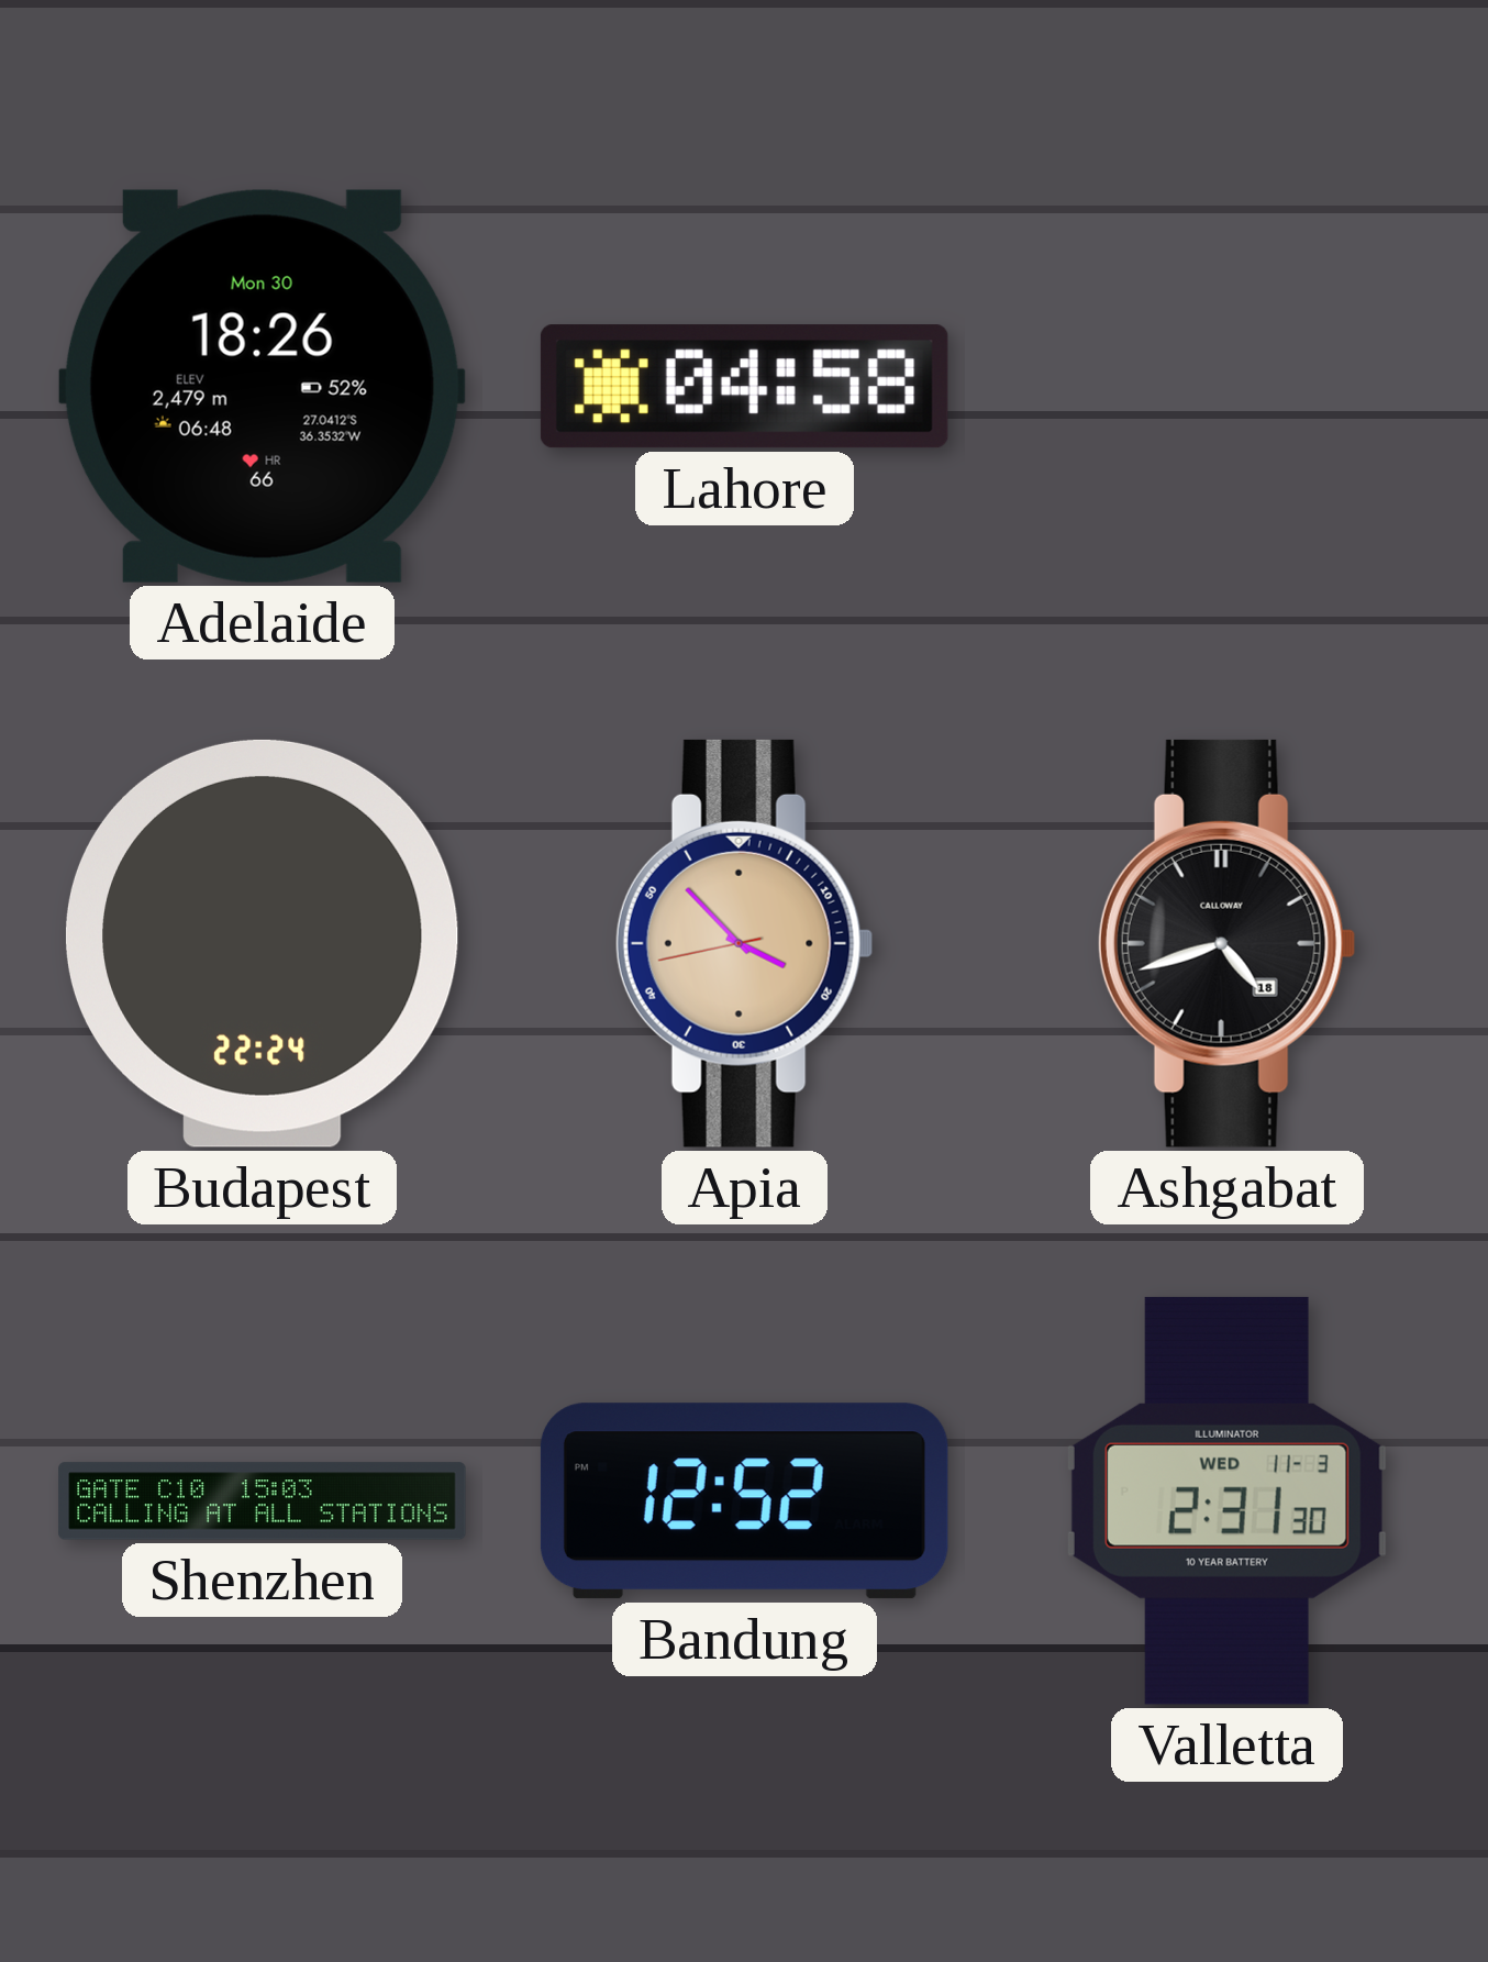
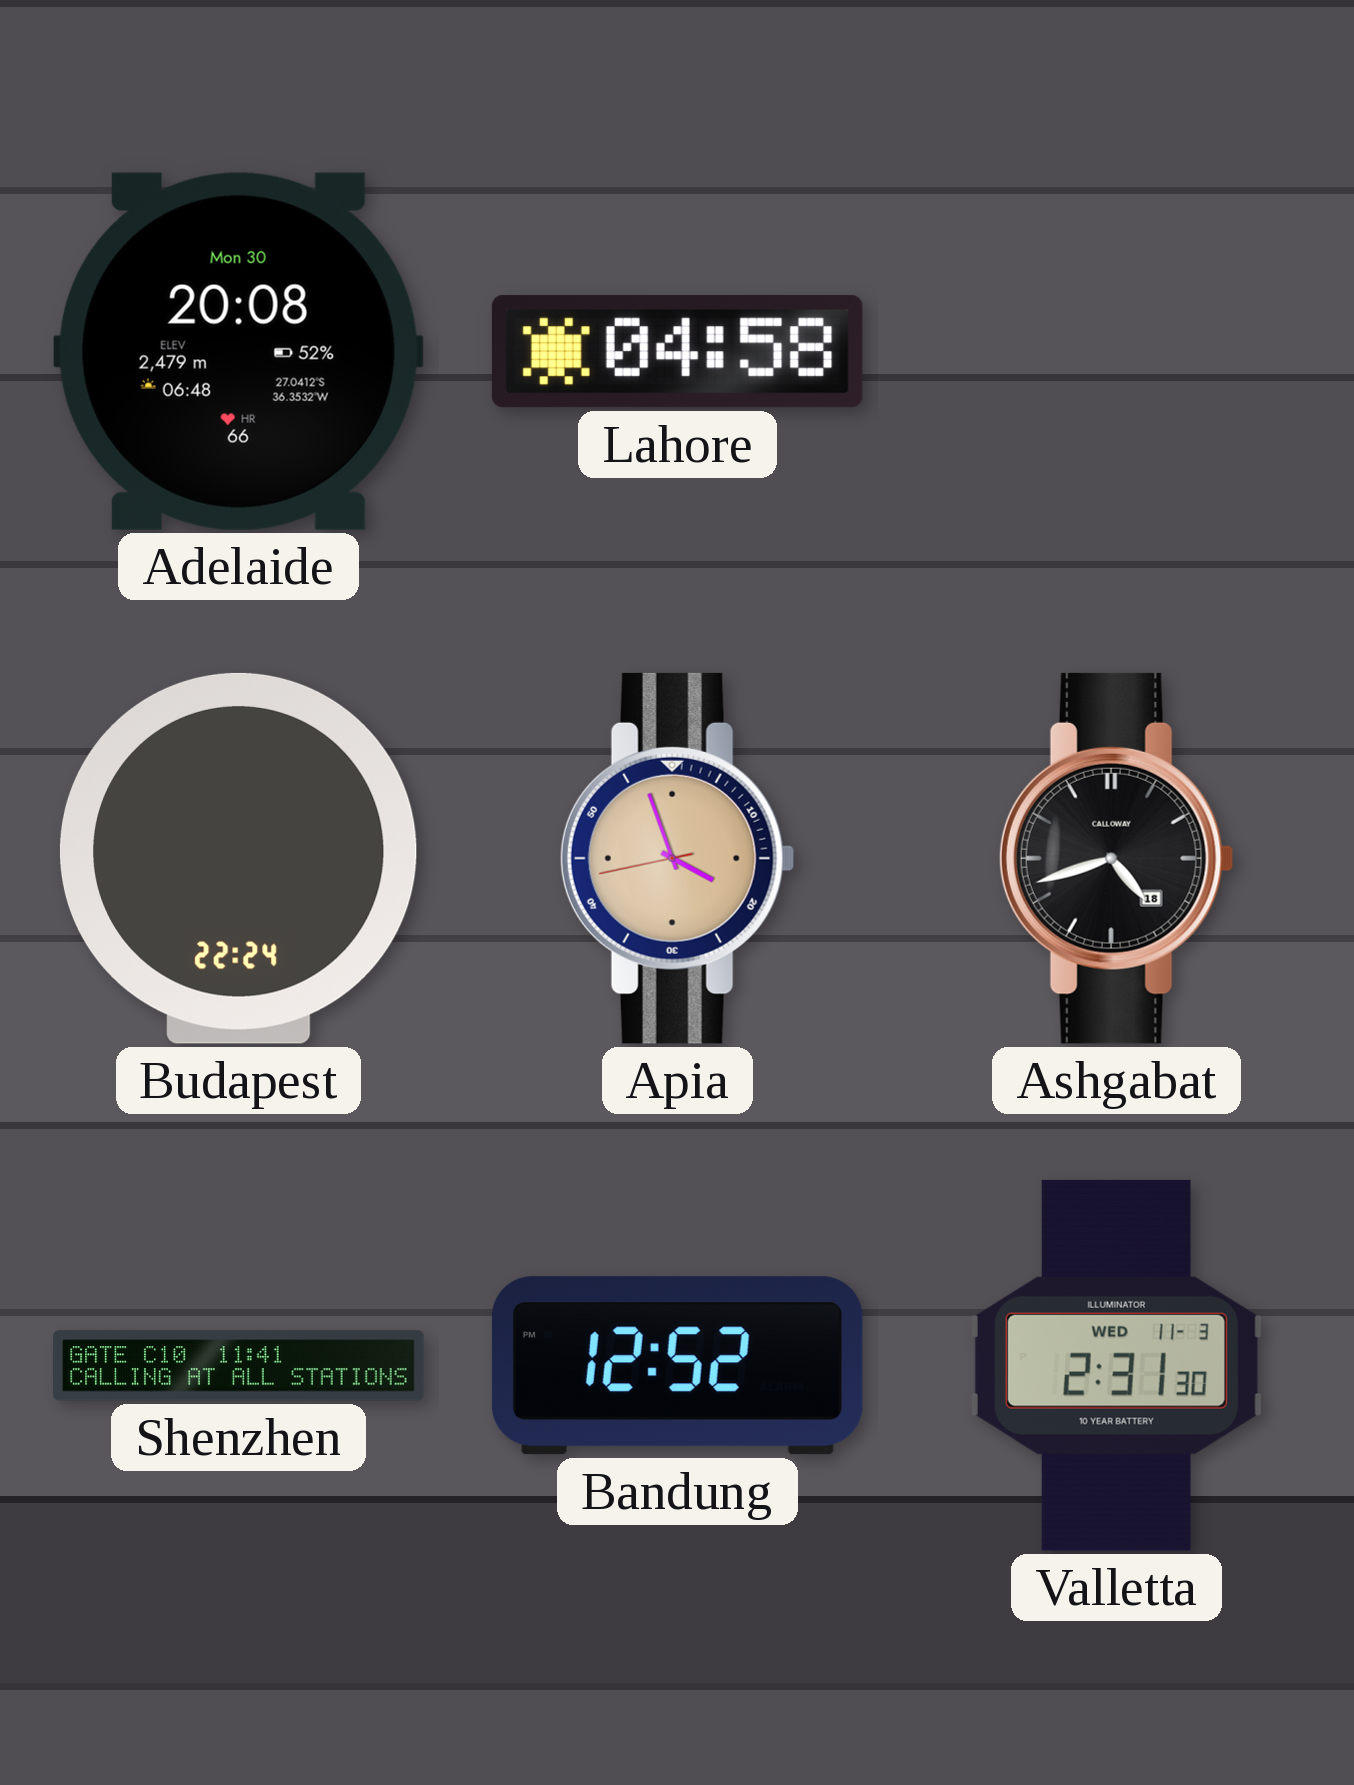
Adelaide: 18:26 -> 20:08 (238, 351)
Apia: 3:52 -> 3:56 (677, 858)
Shenzhen: 15:03 -> 11:41 (239, 1366)
